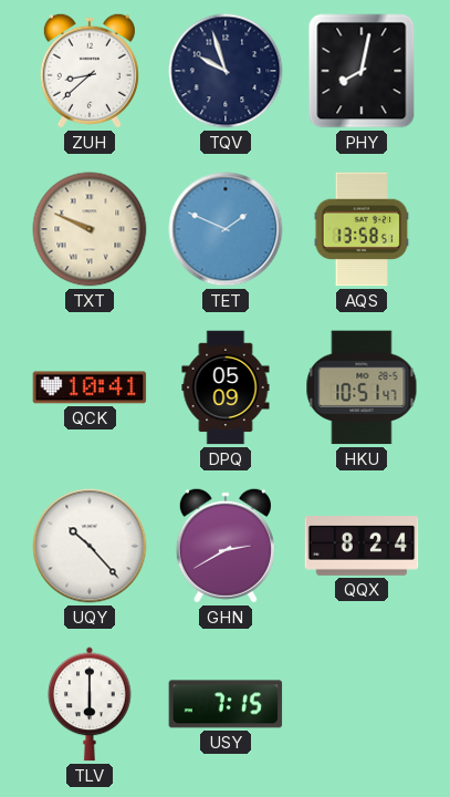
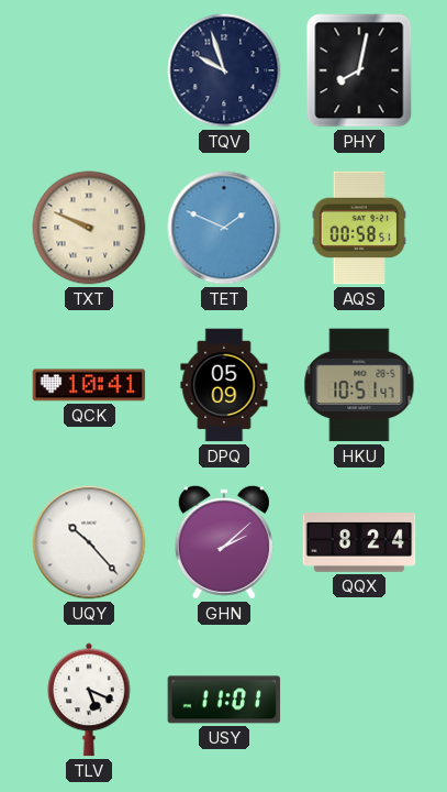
ZUH: 8:38 -> none (90, 71)
AQS: 13:58 -> 00:58 (359, 228)
GHN: 2:40 -> 2:08 (224, 542)
TLV: 6:00 -> 5:19 (89, 700)
USY: 7:15 -> 11:01 (224, 700)
